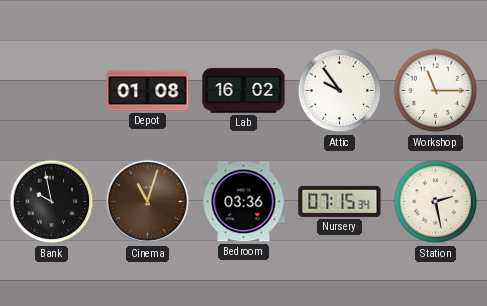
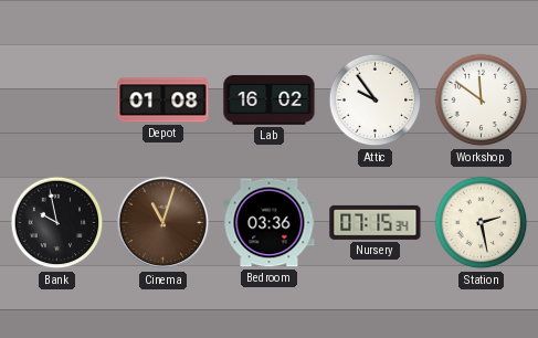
Workshop: 11:15 -> 11:51 (482, 101)
